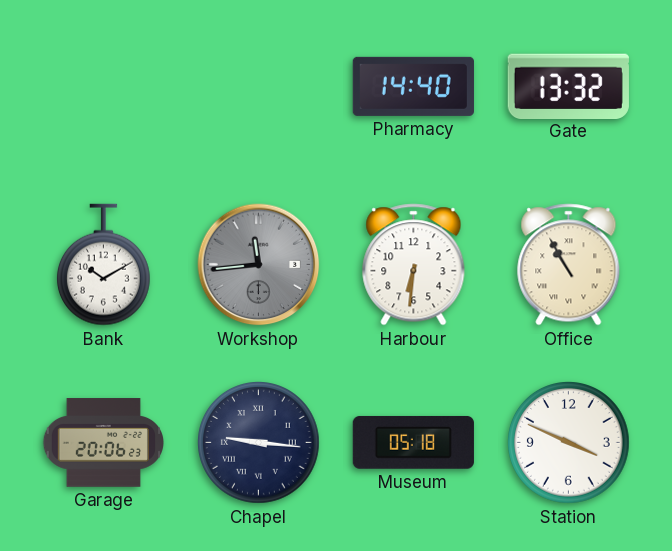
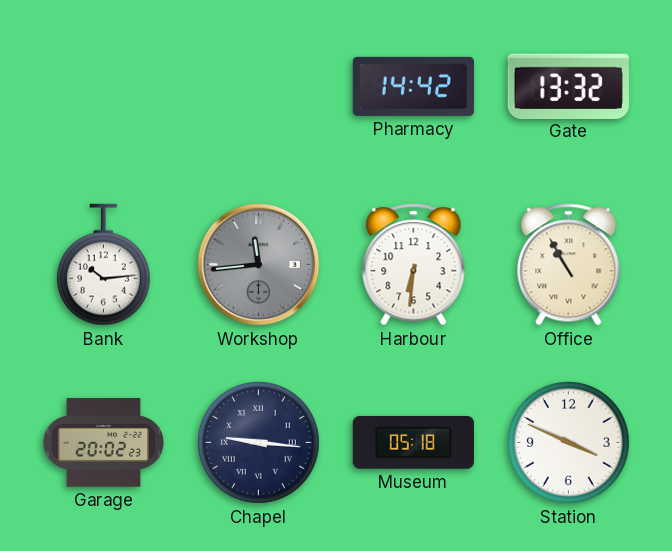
Pharmacy: 14:40 -> 14:42 (413, 86)
Bank: 10:10 -> 10:14 (103, 265)
Garage: 20:06 -> 20:02 (103, 443)
